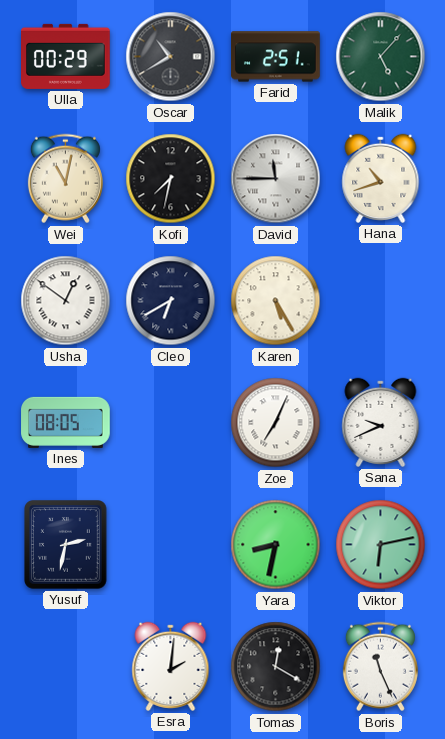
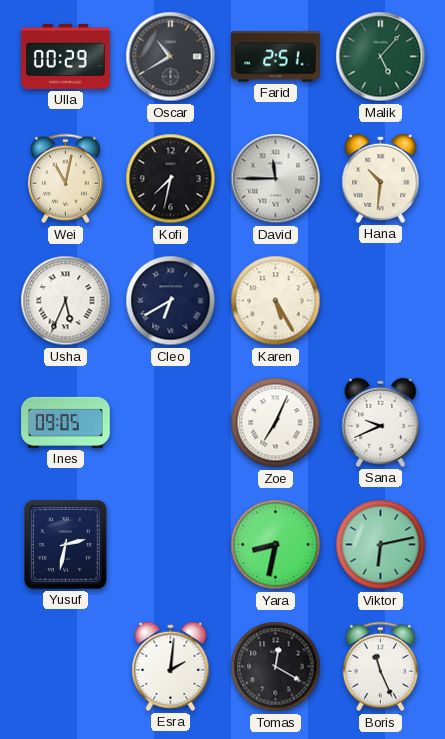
Hana: 10:42 -> 10:31 (381, 178)
Usha: 12:51 -> 5:34 (66, 301)
Ines: 08:05 -> 09:05 (66, 422)
